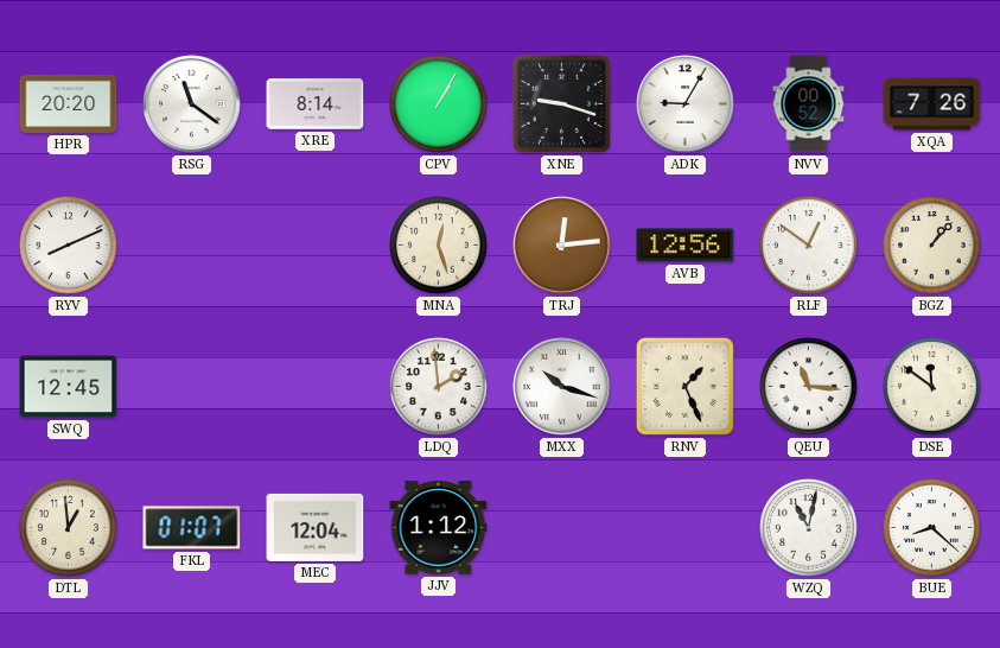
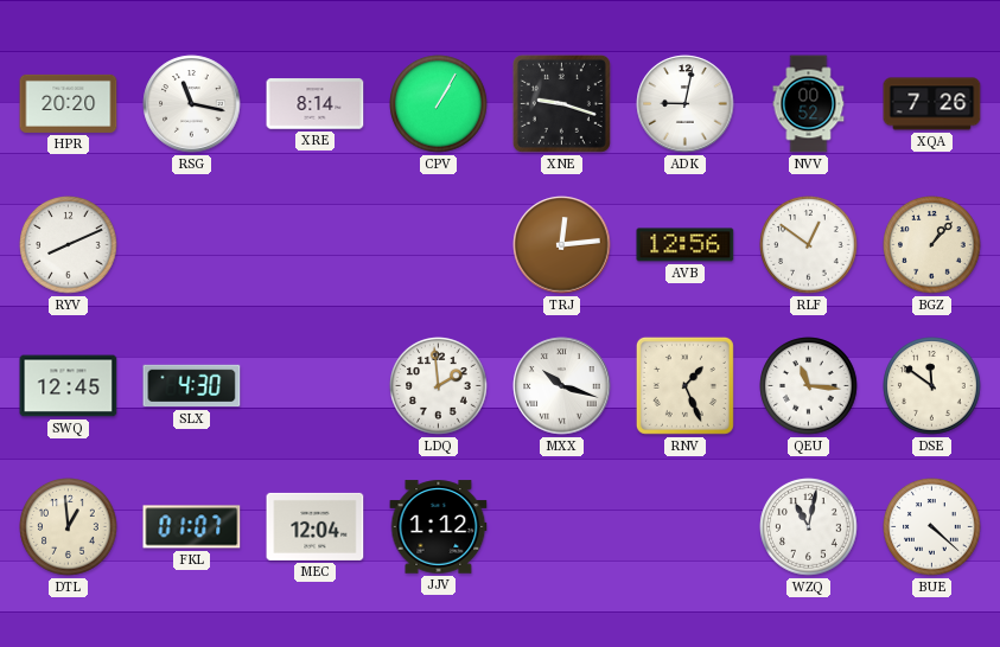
RSG: 11:21 -> 11:17 (192, 104)
ADK: 9:05 -> 9:02 (686, 104)
MNA: 12:27 -> none (439, 246)
SLX: none -> 4:30 (192, 386)
BUE: 8:22 -> 4:22 (932, 527)
